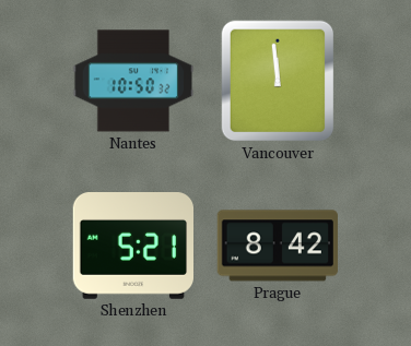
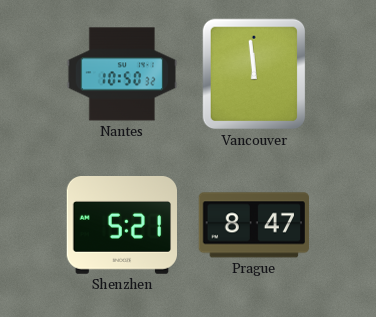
Prague: 8:42 -> 8:47 (254, 225)
